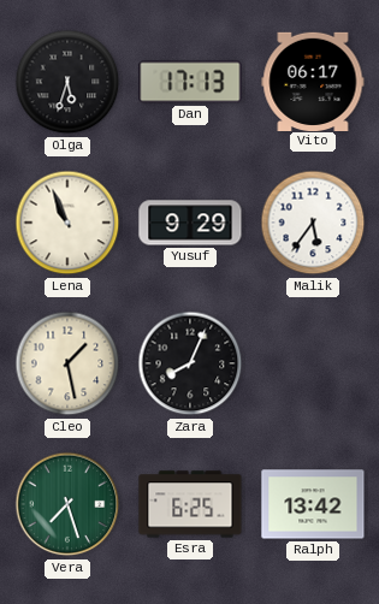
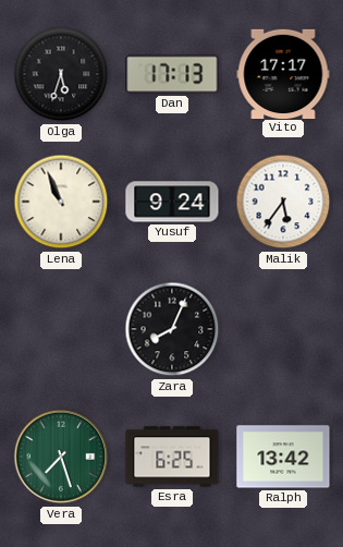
Vito: 06:17 -> 17:17 (283, 73)
Yusuf: 9:29 -> 9:24 (172, 202)
Cleo: 1:28 -> none (67, 363)
